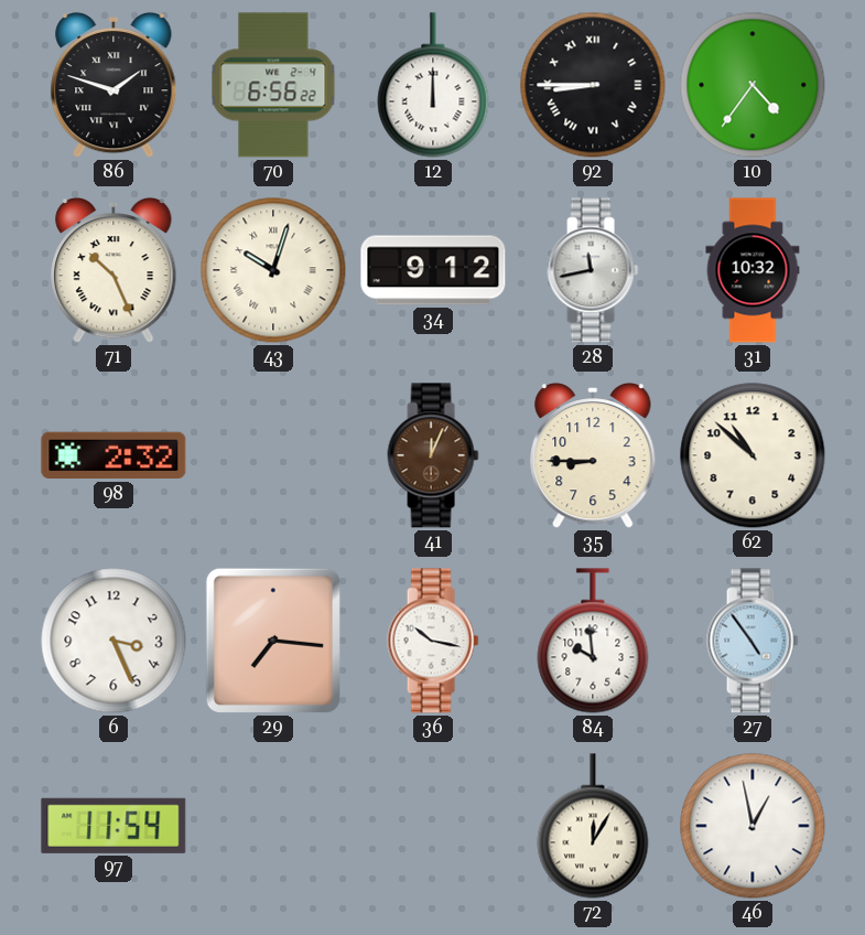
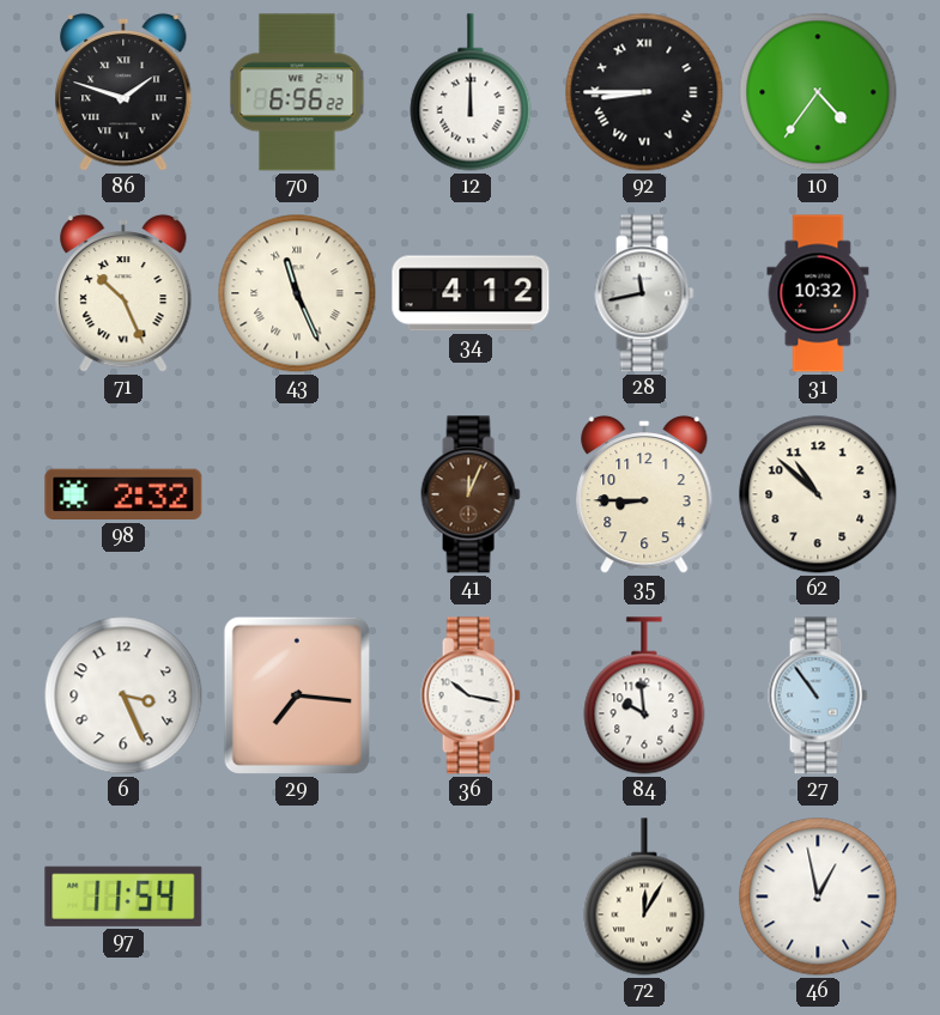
43: 10:03 -> 11:26 (297, 293)
34: 9:12 -> 4:12 (471, 293)
27: 4:54 -> 10:54 (818, 695)
